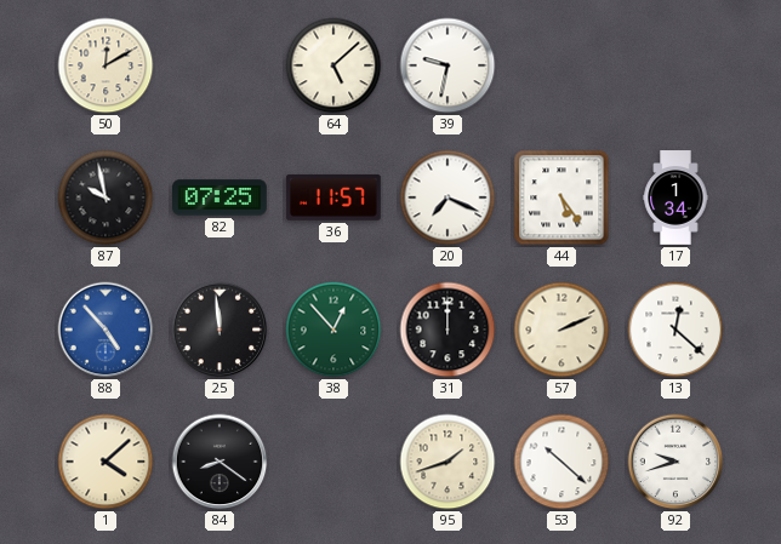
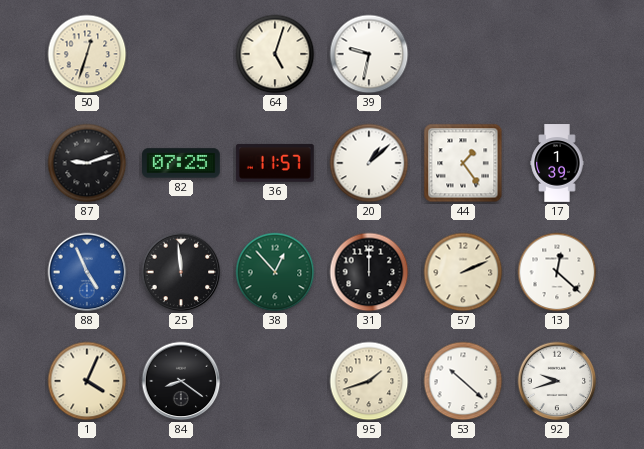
50: 12:10 -> 12:33 (87, 54)
64: 5:08 -> 5:03 (275, 54)
87: 9:58 -> 9:12 (87, 163)
20: 7:19 -> 1:08 (369, 163)
44: 5:24 -> 1:24 (463, 163)
17: 1:34 -> 1:39 (557, 163)
88: 4:53 -> 4:56 (87, 272)
1: 4:08 -> 4:04 (87, 381)
